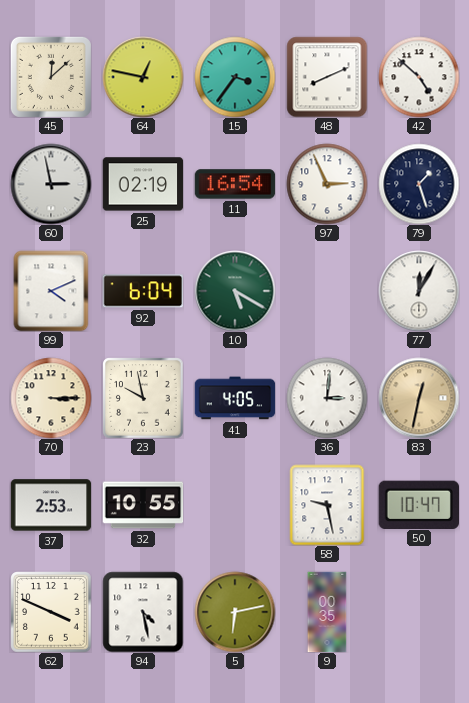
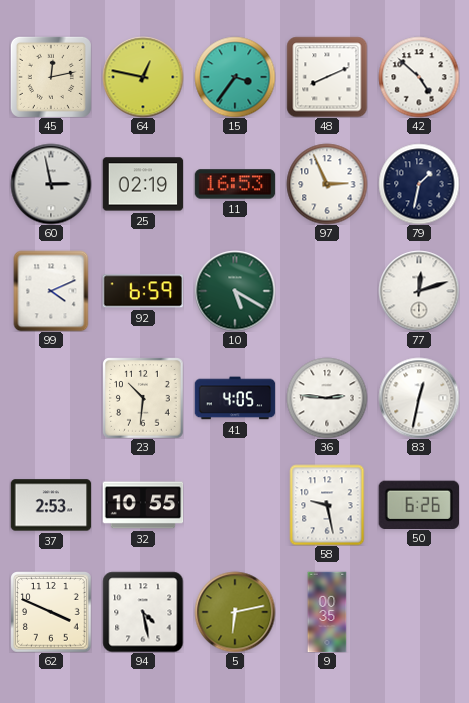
45: 12:08 -> 12:13 (51, 77)
11: 16:54 -> 16:53 (235, 184)
79: 1:27 -> 1:32 (419, 184)
92: 6:04 -> 6:59 (143, 291)
77: 12:05 -> 12:12 (419, 291)
70: 3:15 -> none (51, 398)
23: 9:58 -> 10:31 (143, 398)
36: 3:01 -> 2:46 (327, 398)
83 dial: champagne -> white (419, 398)
50: 10:47 -> 6:26 (418, 504)
